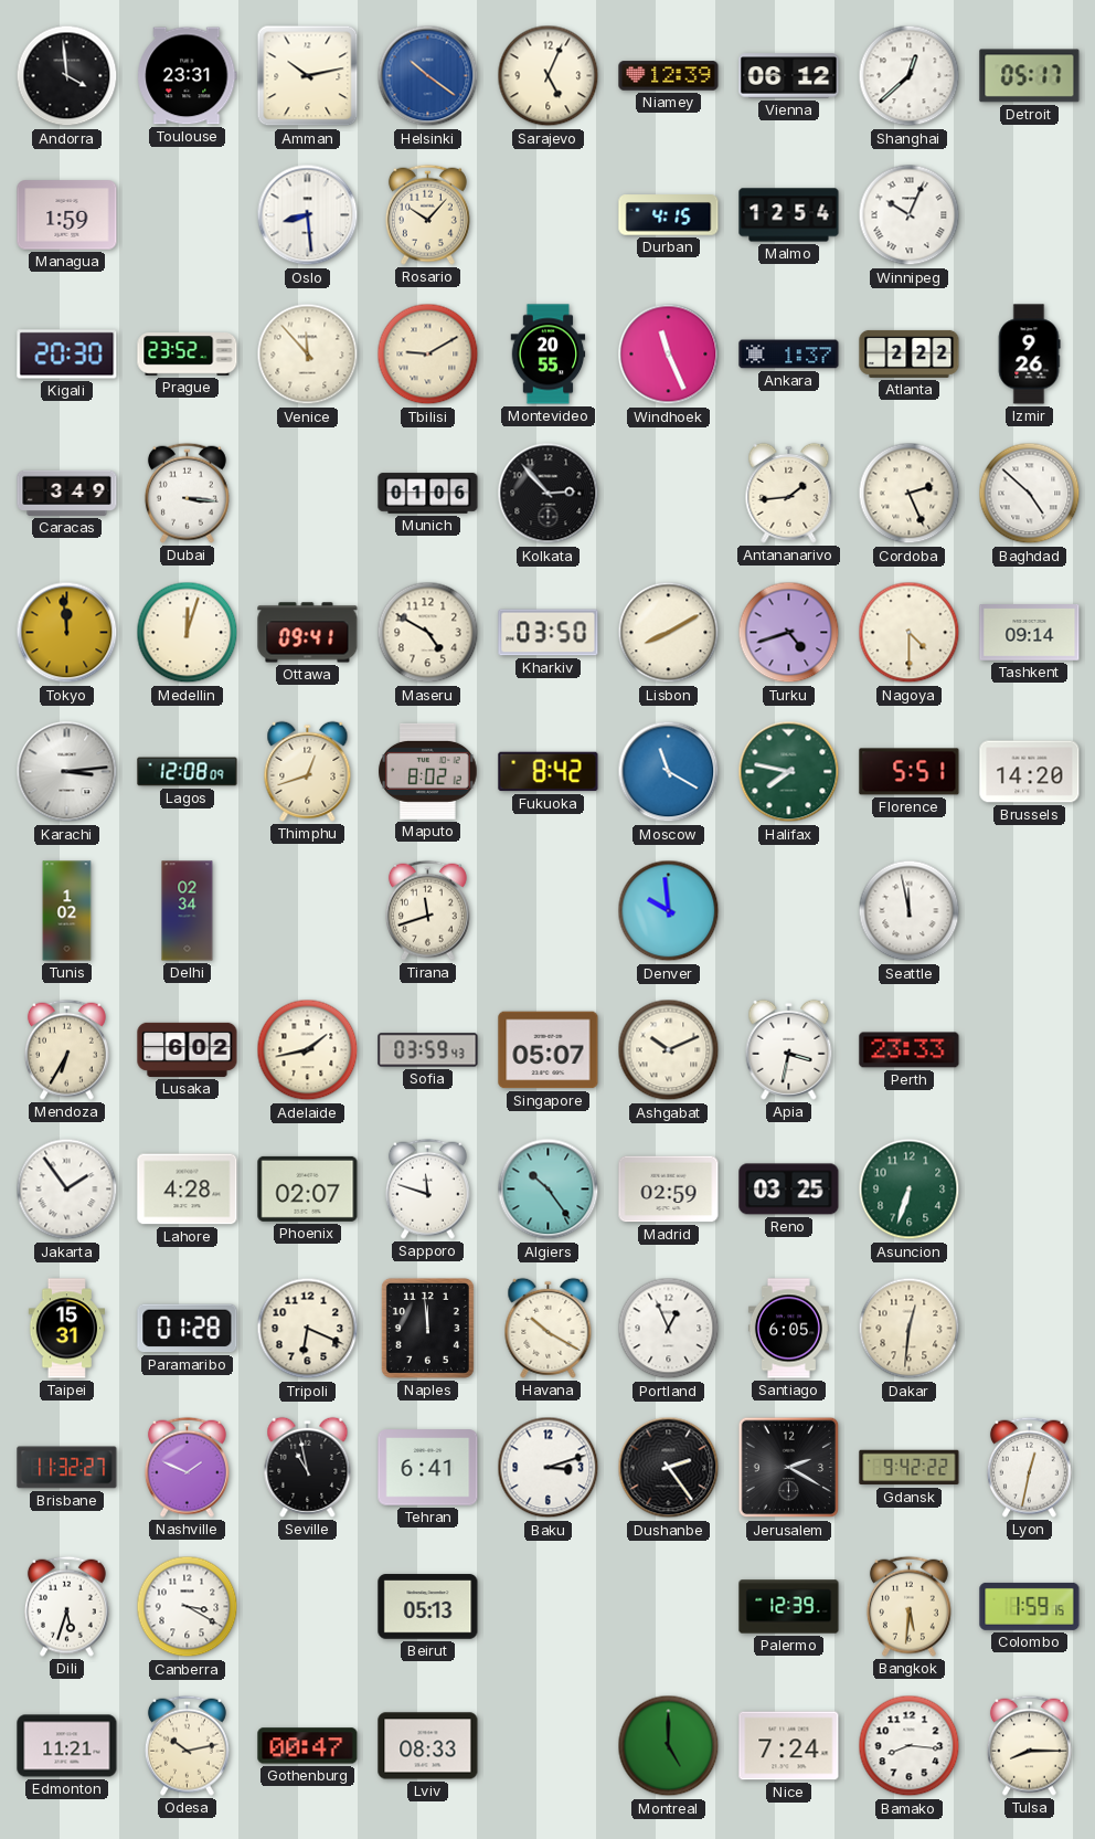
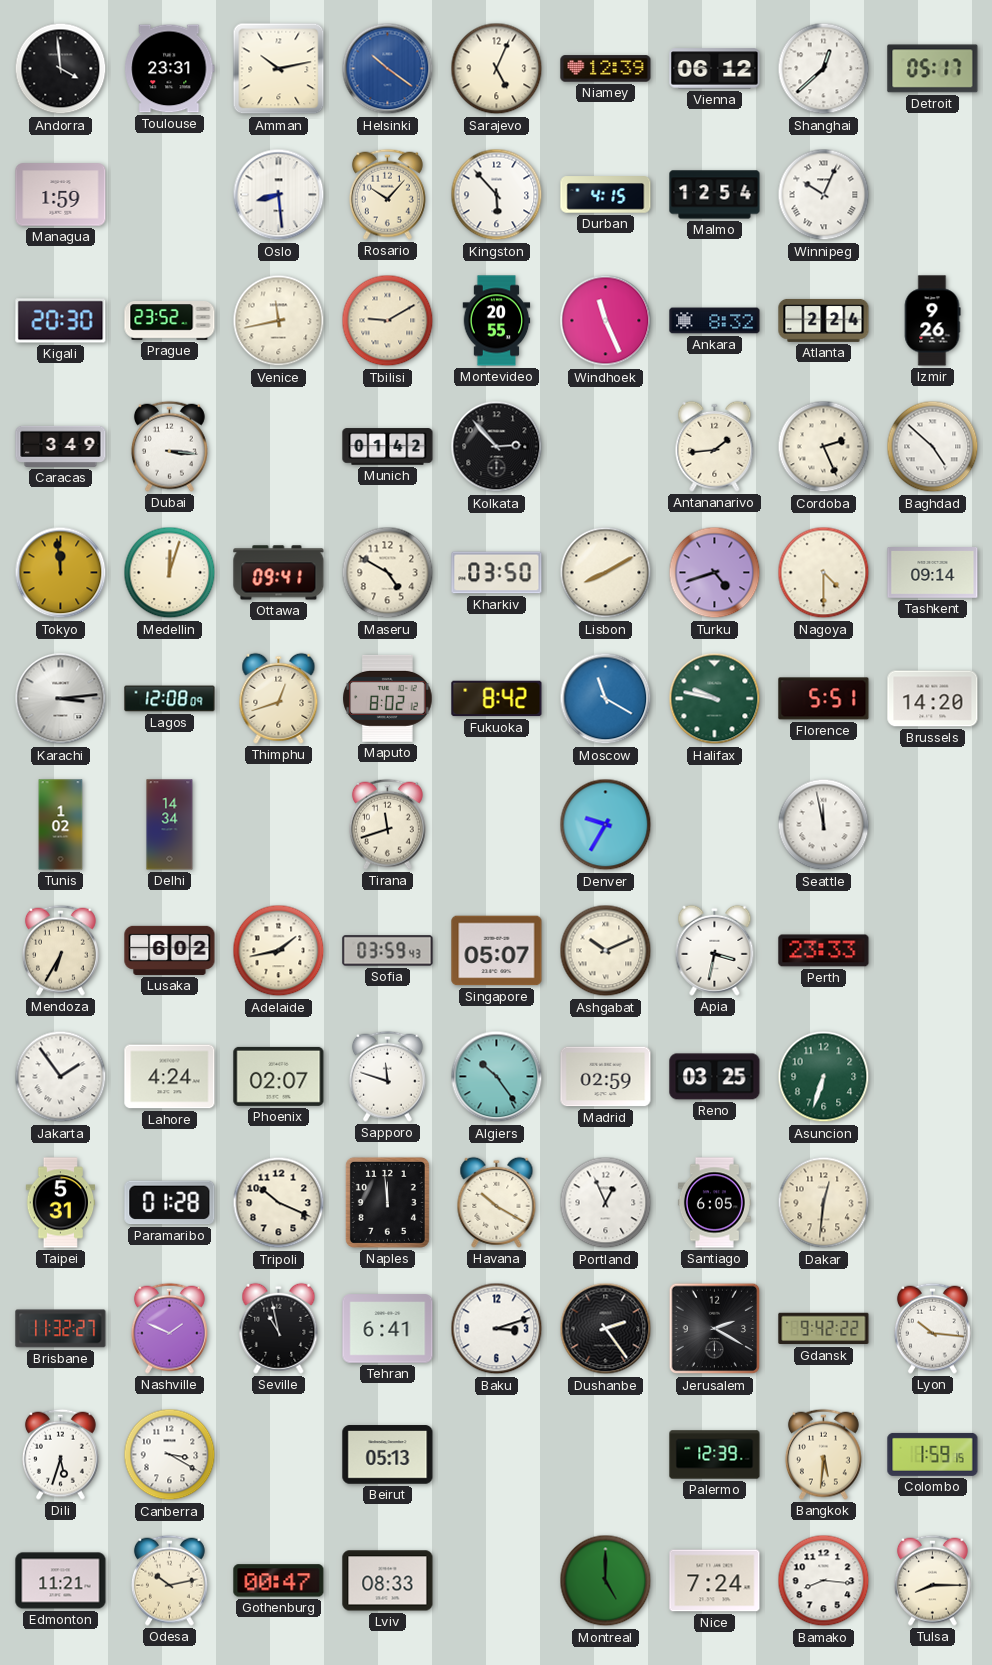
Kingston: none -> 5:53 (497, 195)
Venice: 11:53 -> 11:43 (279, 321)
Ankara: 1:37 -> 8:32 (715, 321)
Atlanta: 2:22 -> 2:24 (824, 320)
Munich: 01:06 -> 01:42 (388, 447)
Halifax: 7:47 -> 9:47 (715, 699)
Delhi: 02:34 -> 14:34 (170, 825)
Denver: 9:59 -> 9:35 (606, 825)
Lahore: 4:28 -> 4:24 (170, 1077)
Taipei: 15:31 -> 5:31 (61, 1203)
Tripoli: 6:19 -> 10:19 (279, 1203)
Lyon: 12:32 -> 10:16 (932, 1328)
